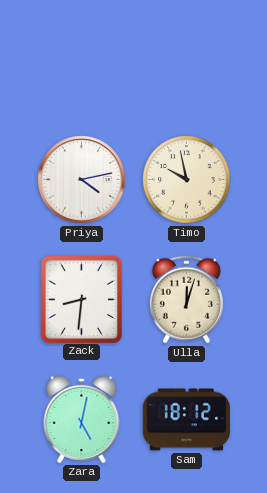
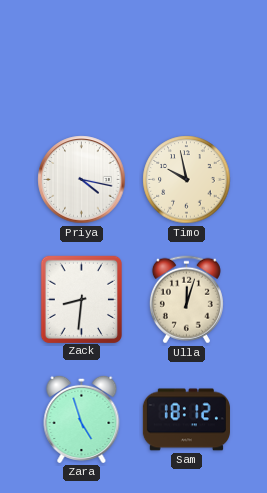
Priya: 4:13 -> 4:17 (82, 180)
Zara: 5:02 -> 4:57 (82, 419)
